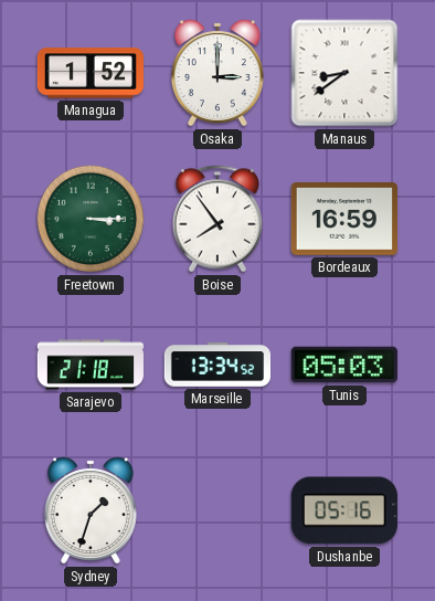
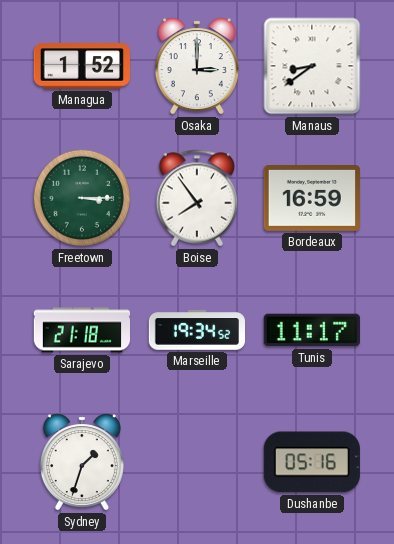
Marseille: 13:34 -> 19:34 (196, 330)
Tunis: 05:03 -> 11:17 (312, 330)
